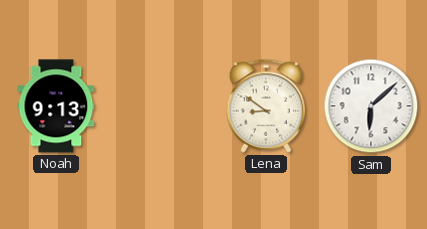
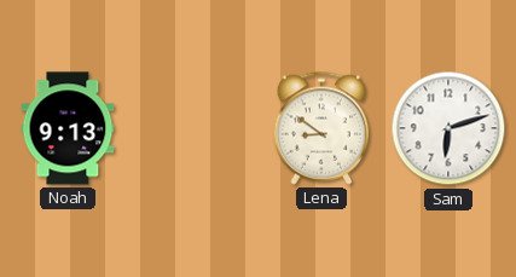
Sam: 6:08 -> 6:12 (448, 128)
